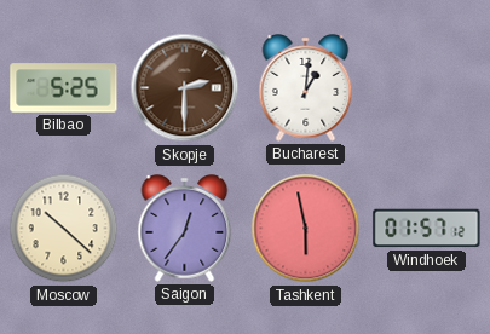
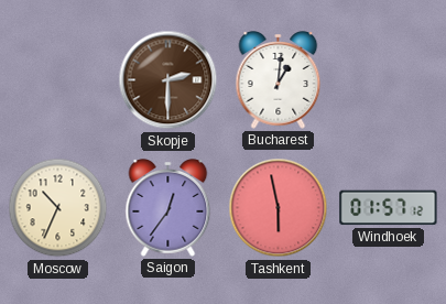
Bilbao: 5:25 -> none (64, 88)
Moscow: 10:22 -> 10:34 (58, 208)
